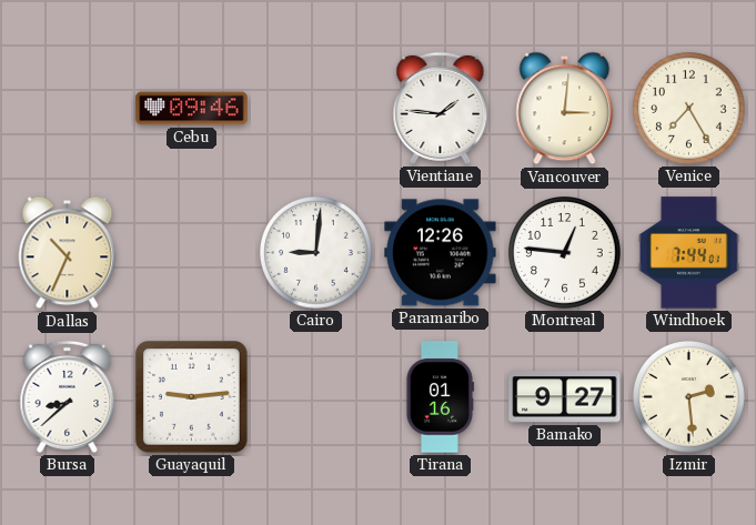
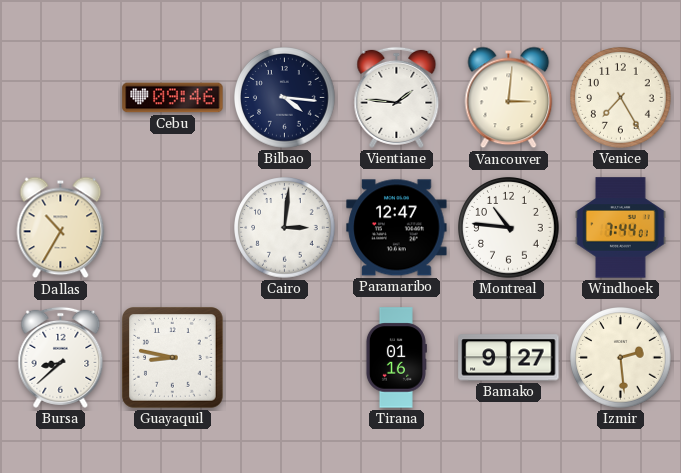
Bilbao: none -> 4:16 (285, 98)
Dallas: 10:34 -> 10:35 (61, 228)
Cairo: 9:01 -> 3:01 (285, 228)
Paramaribo: 12:26 -> 12:47 (397, 228)
Montreal: 12:46 -> 10:46 (509, 228)
Guayaquil: 9:14 -> 8:47 (173, 358)
